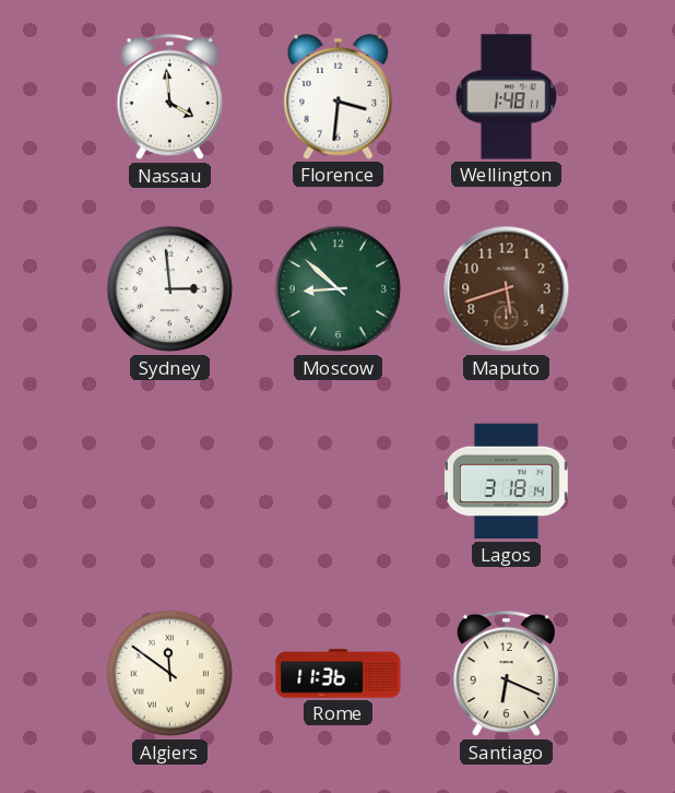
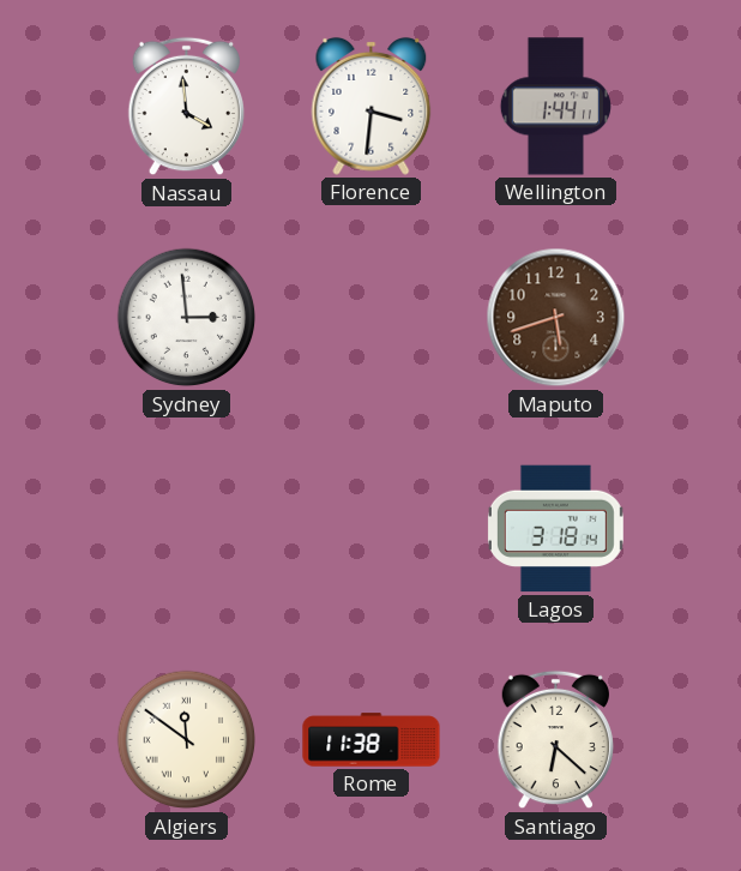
Wellington: 1:48 -> 1:44 (555, 107)
Moscow: 8:52 -> none (339, 289)
Rome: 11:36 -> 11:38 (372, 740)
Santiago: 6:19 -> 6:22 (556, 740)
